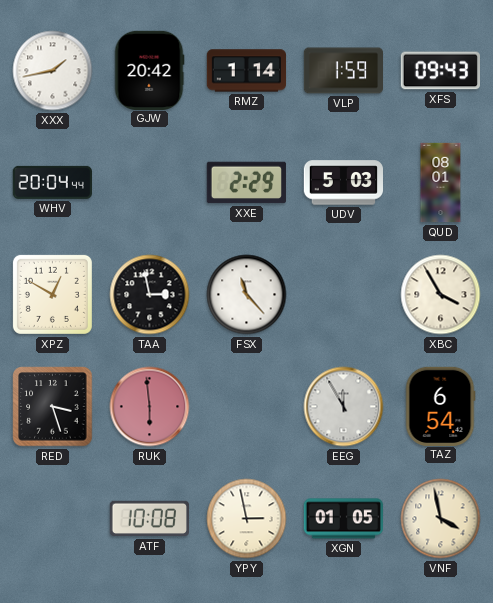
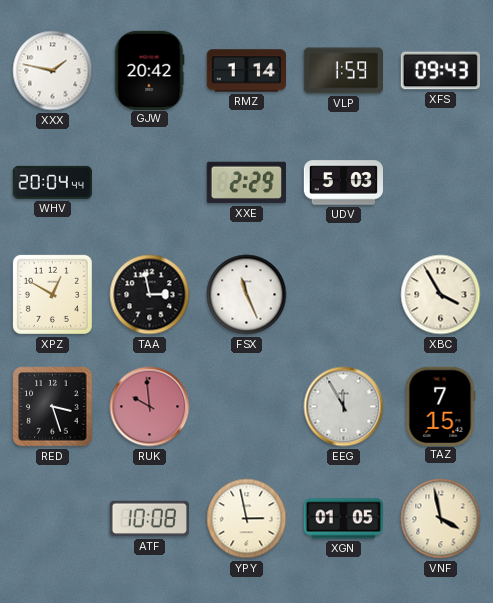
XXX: 1:43 -> 1:47 (53, 71)
QUD: 08:01 -> none (441, 183)
FSX: 11:23 -> 11:26 (247, 295)
RUK: 5:59 -> 9:59 (150, 407)
TAZ: 6:54 -> 7:15 (440, 406)
